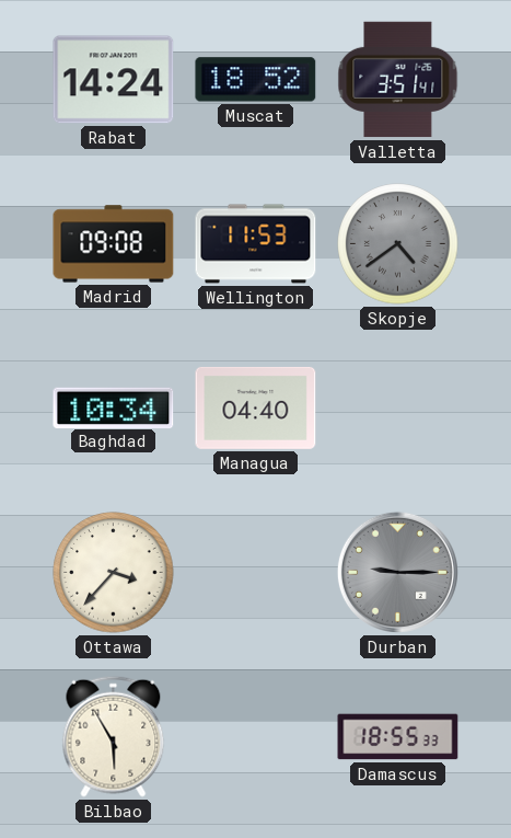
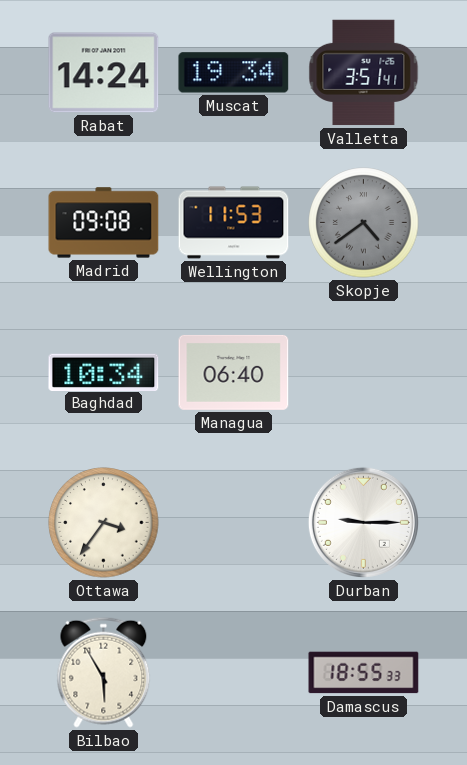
Muscat: 18:52 -> 19:34 (234, 73)
Managua: 04:40 -> 06:40 (234, 372)
Ottawa: 3:37 -> 3:36 (104, 523)
Durban dial: grey -> white (363, 522)
